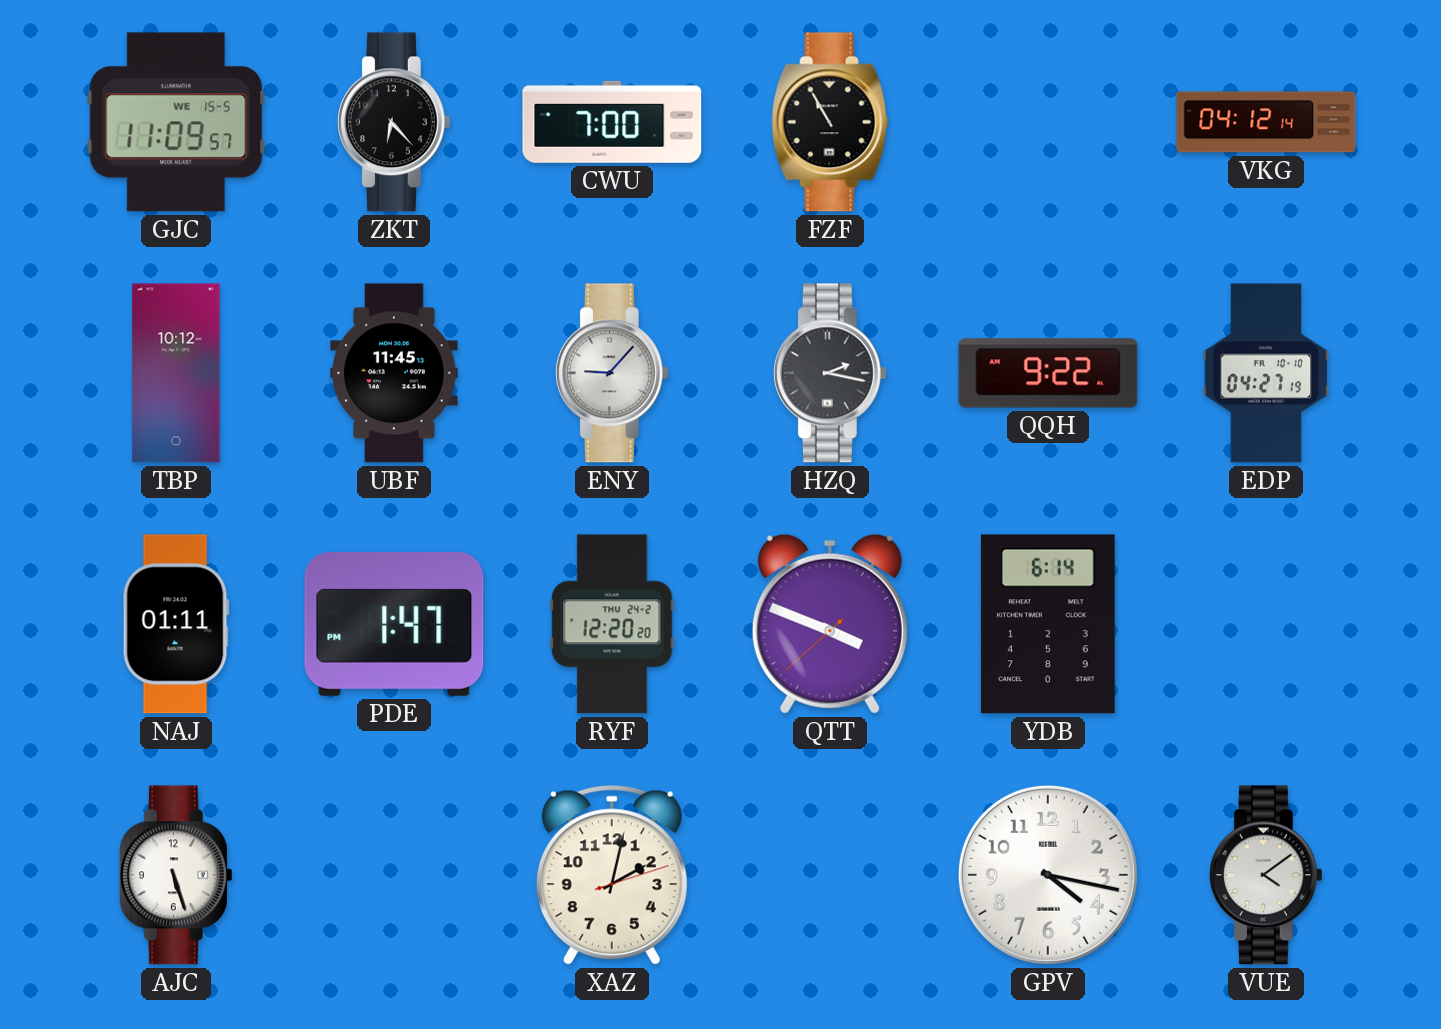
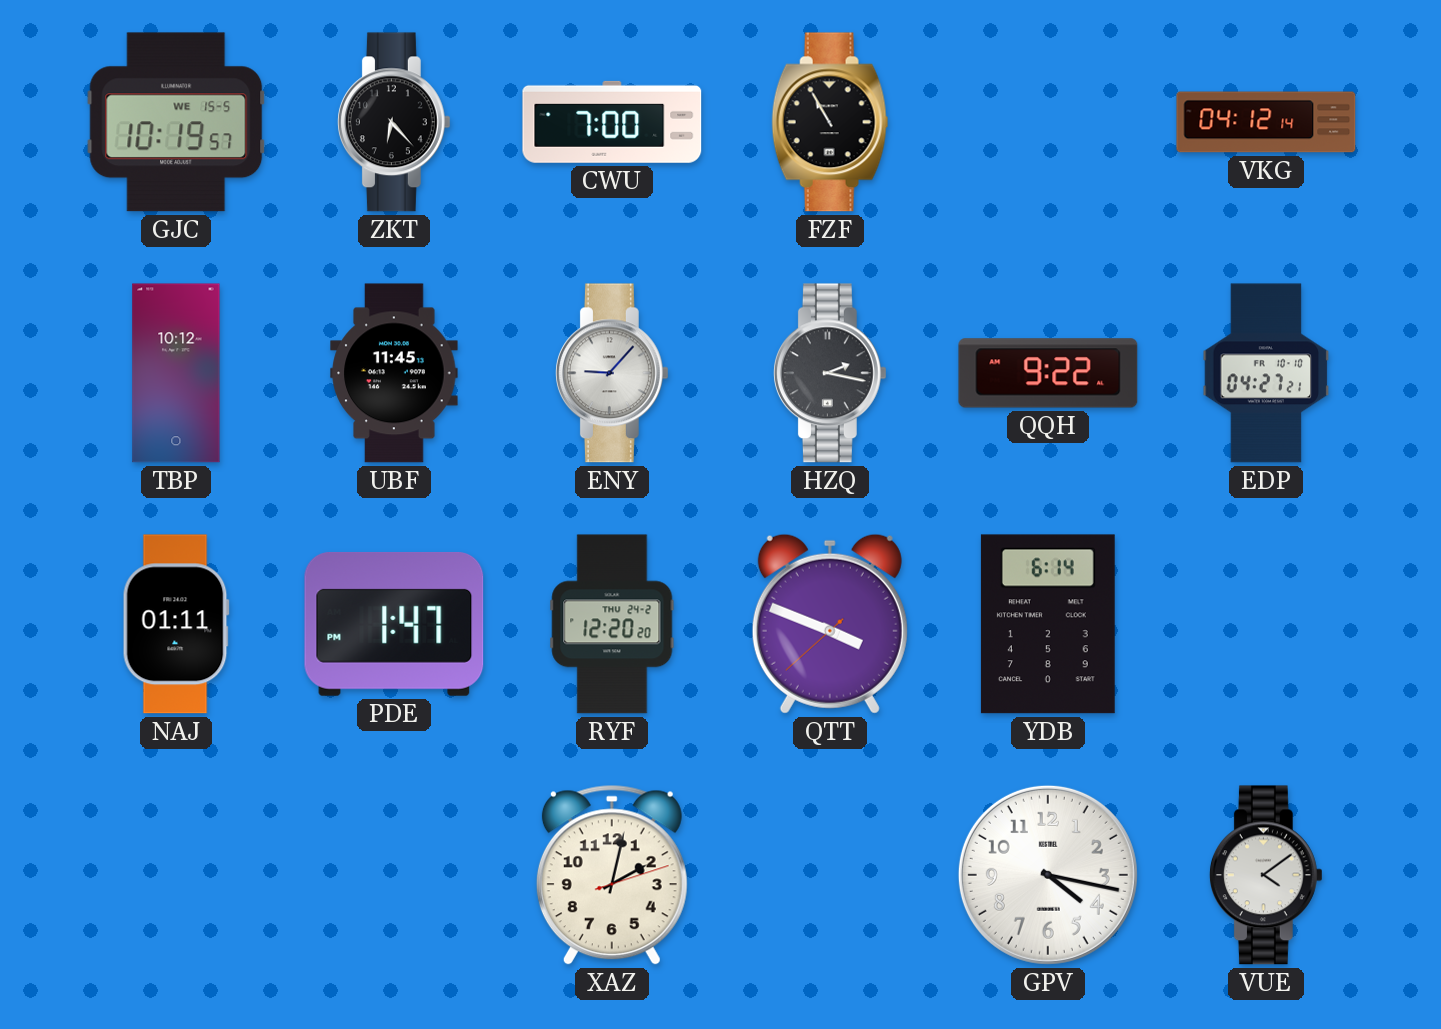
GJC: 11:09 -> 10:19 (176, 122)
EDP: 04:27:19 -> 04:27:21 (1266, 373)
AJC: 5:27 -> none (176, 875)
